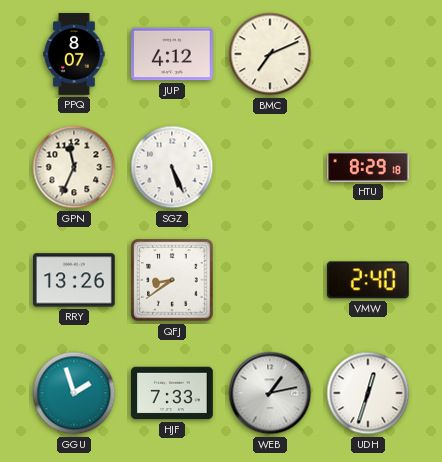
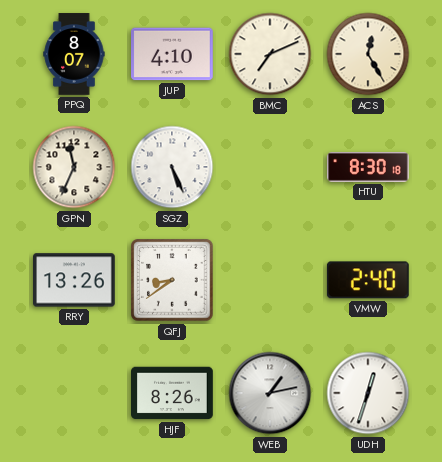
JUP: 4:12 -> 4:10 (173, 54)
ACS: none -> 12:25 (368, 54)
HTU: 8:29 -> 8:30 (368, 167)
GGU: 1:57 -> none (74, 393)
HJF: 7:33 -> 8:26 (173, 393)
